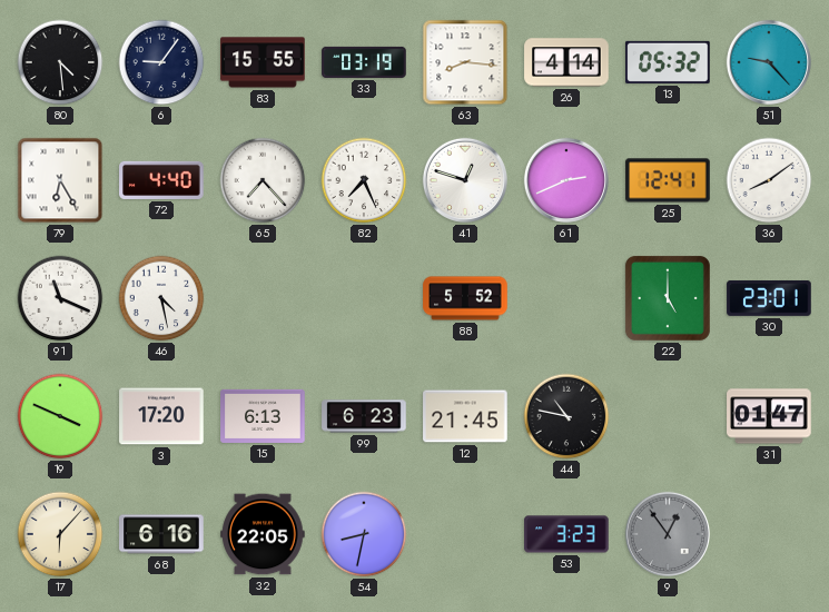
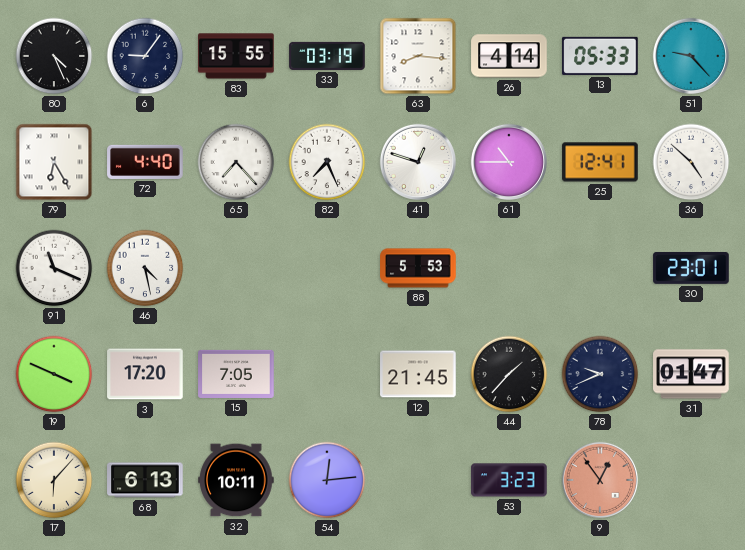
80: 4:29 -> 4:26 (54, 56)
13: 05:32 -> 05:33 (600, 56)
61: 2:41 -> 10:45 (509, 162)
36: 8:09 -> 4:52 (691, 162)
88: 5:52 -> 5:53 (418, 268)
22: 5:00 -> none (668, 298)
15: 6:13 -> 7:05 (236, 374)
99: 6:23 -> none (364, 416)
44: 10:47 -> 1:37 (509, 374)
78: none -> 9:41 (600, 374)
68: 6:16 -> 6:13 (145, 480)
32: 22:05 -> 10:11 (236, 480)
54: 8:32 -> 12:14 (327, 480)
9 dial: grey -> salmon (600, 480)
